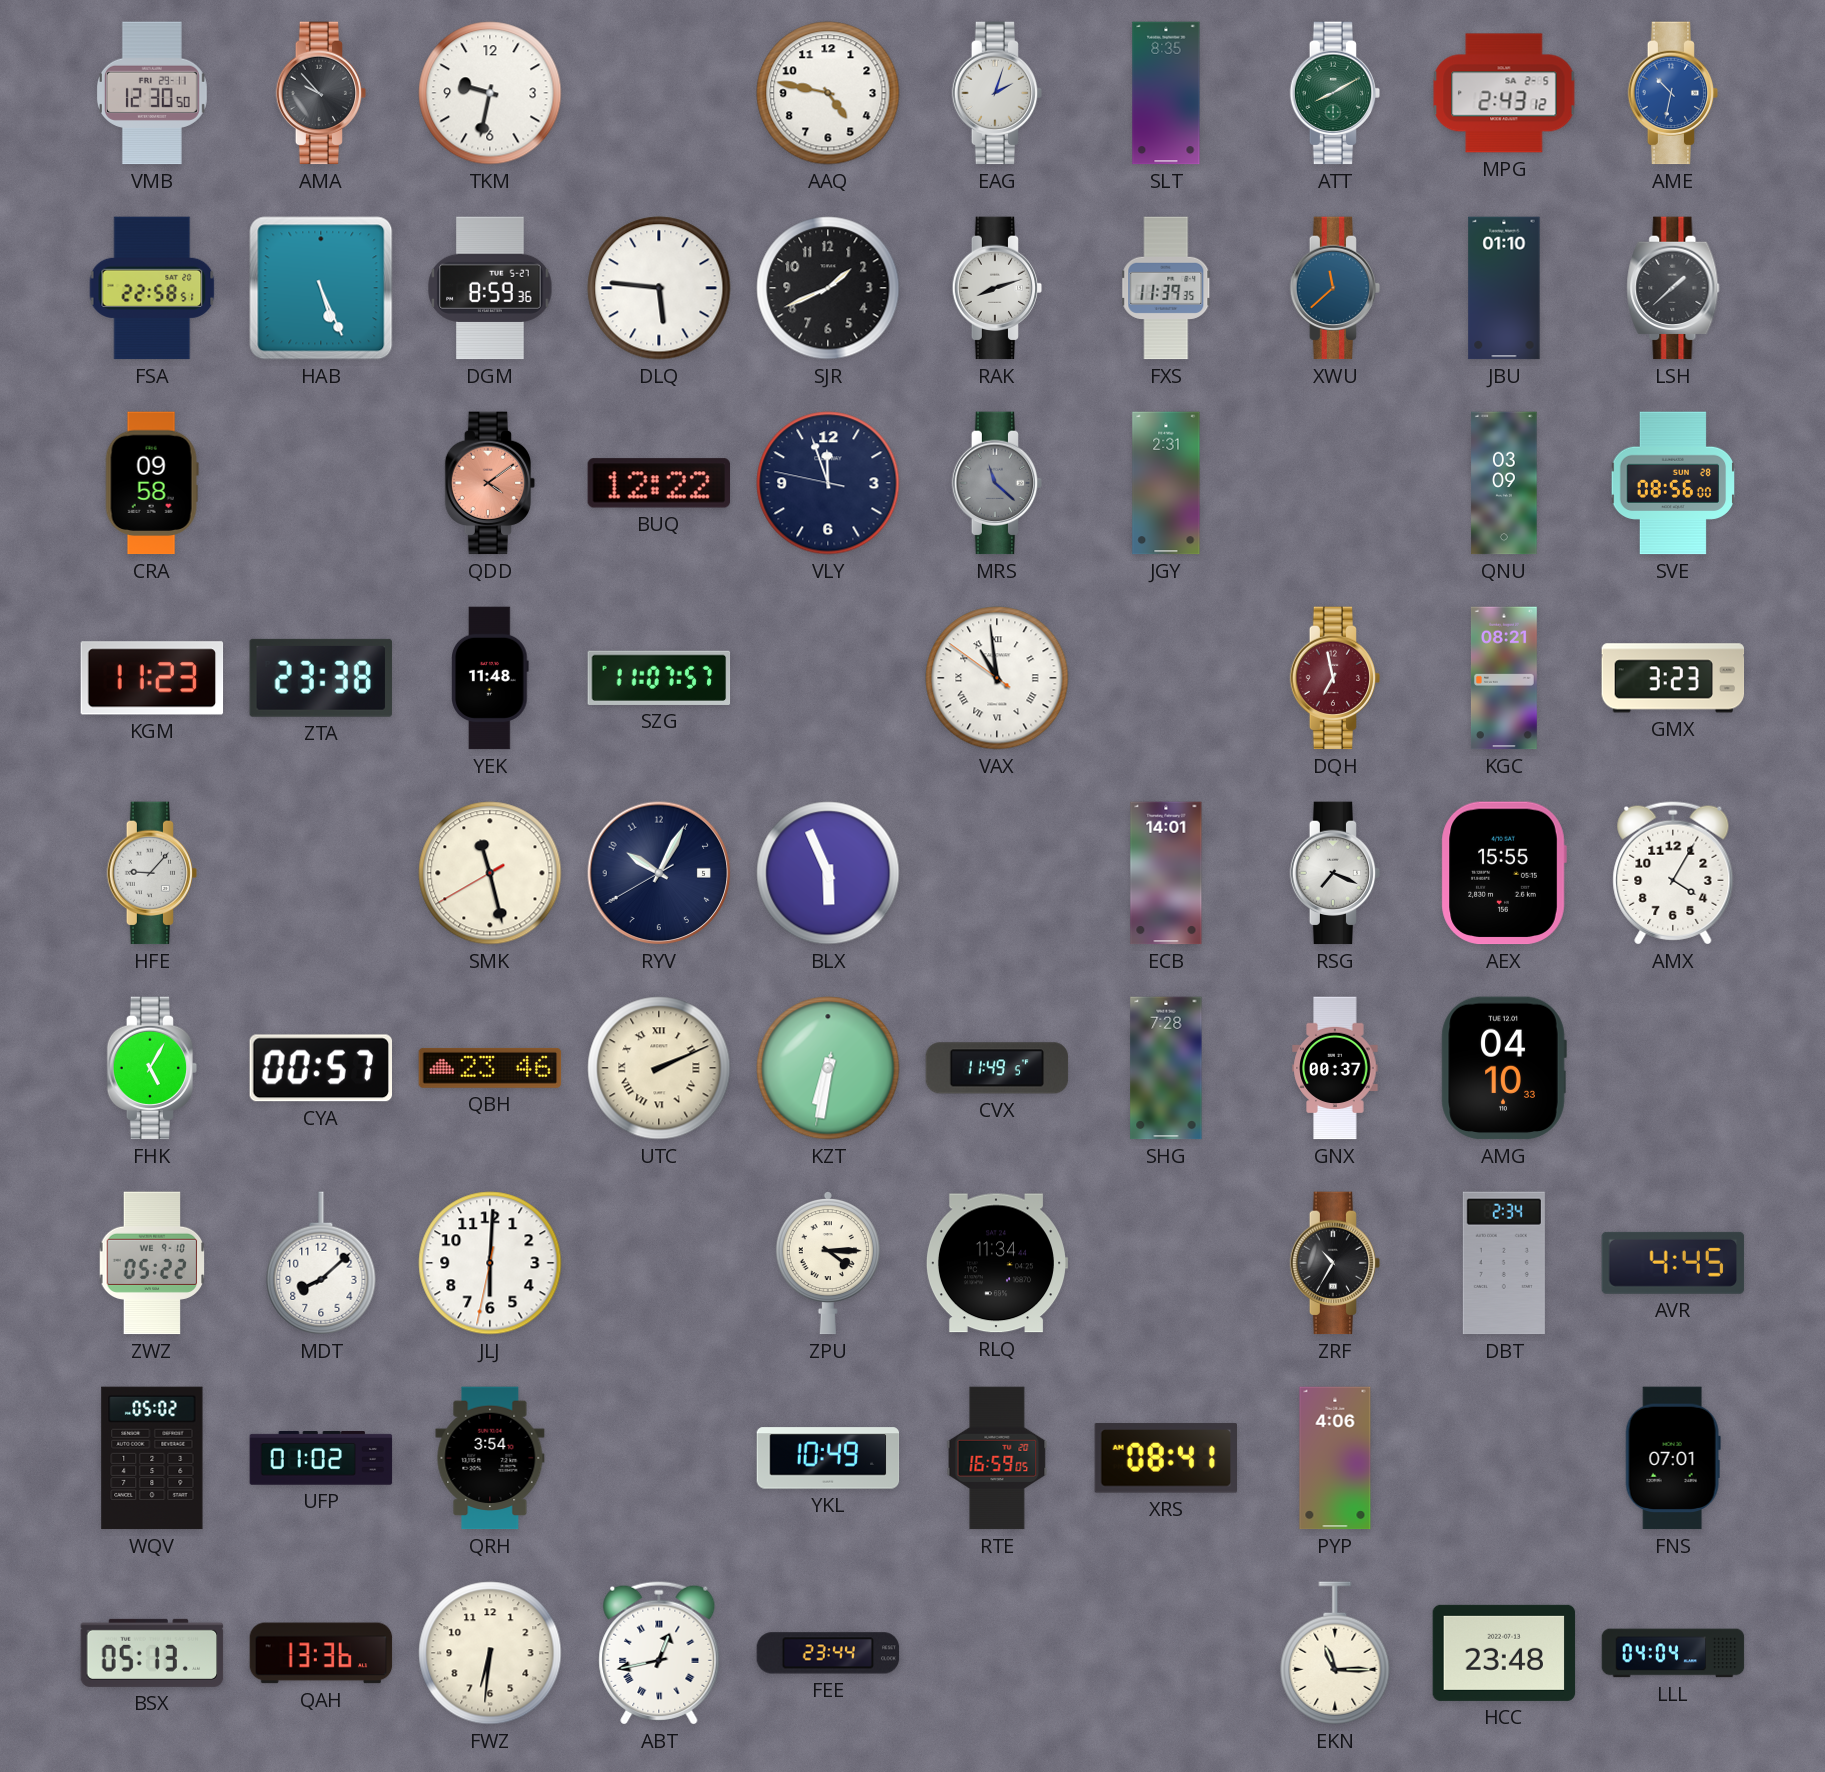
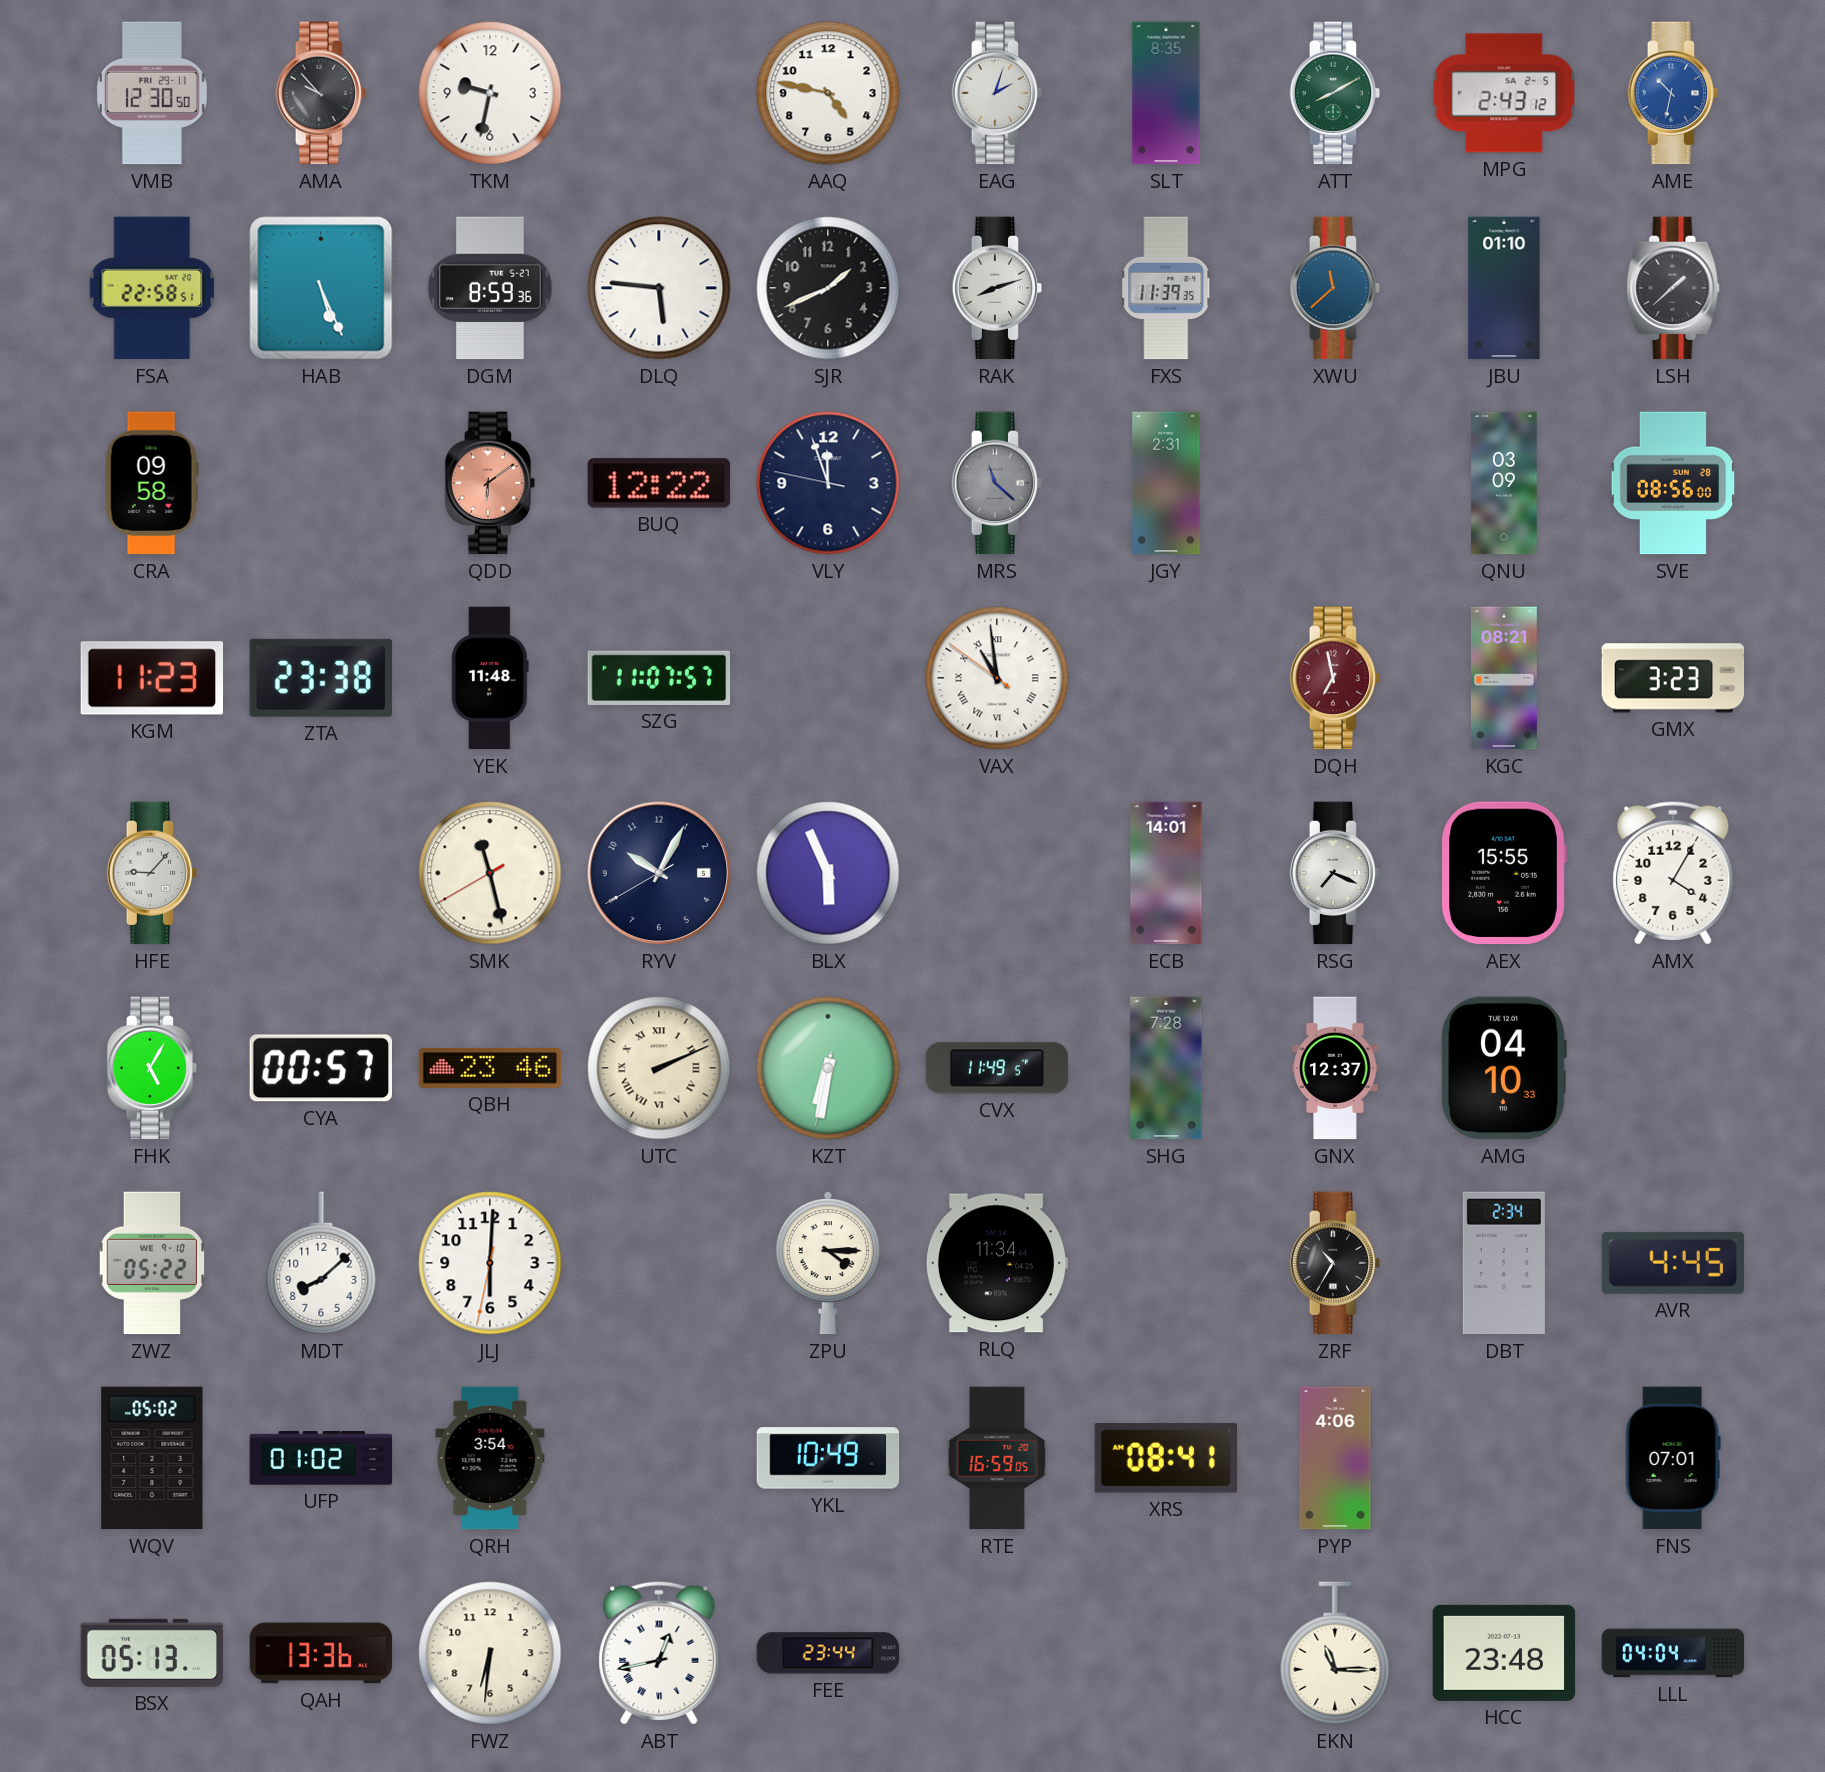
QDD: 4:09 -> 6:09 (490, 483)
GNX: 00:37 -> 12:37 (1335, 1068)
